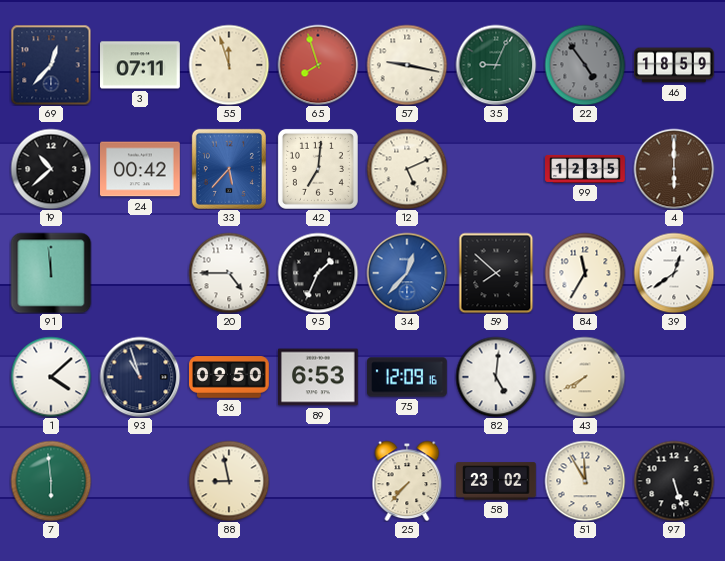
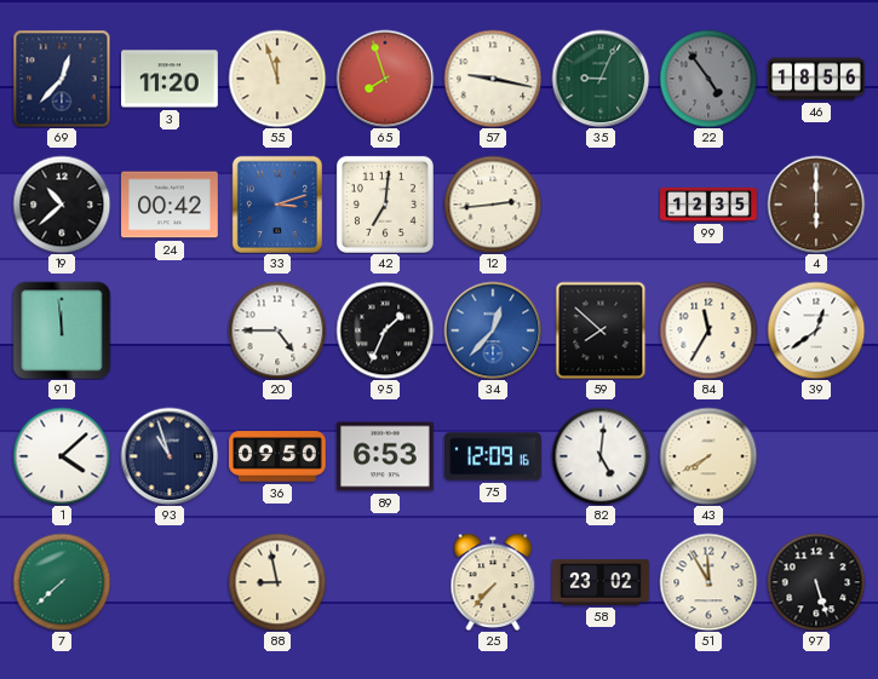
3: 07:11 -> 11:20 (171, 79)
46: 18:59 -> 18:56 (817, 79)
33: 5:37 -> 3:12 (277, 205)
12: 5:11 -> 2:44 (493, 205)
7: 5:59 -> 7:38 (62, 582)
